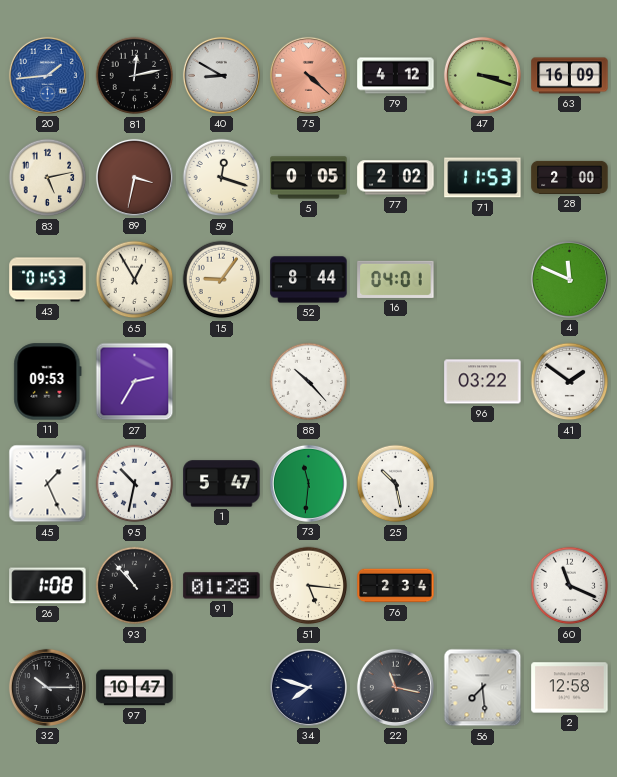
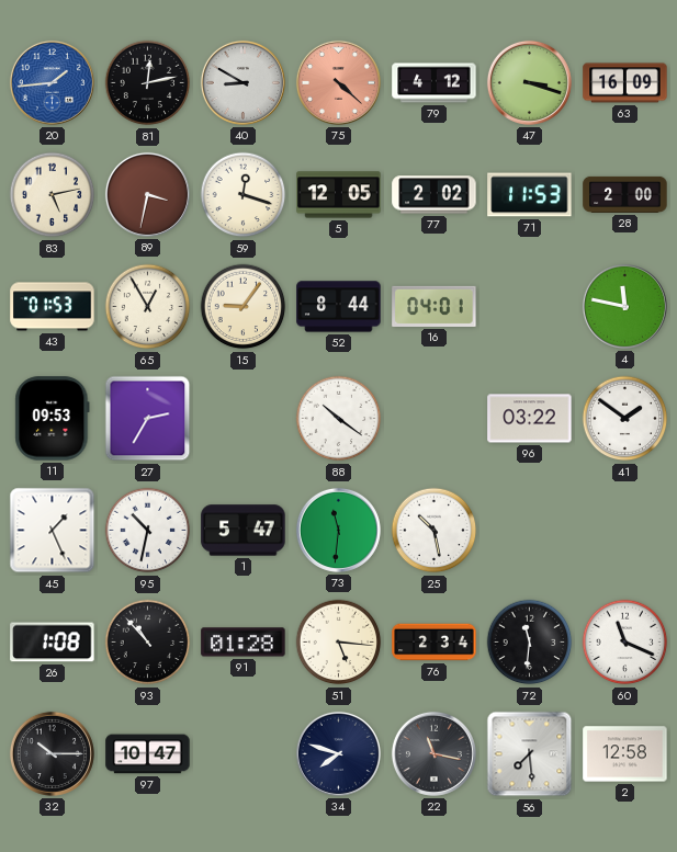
5: 0:05 -> 12:05 (339, 195)
4: 11:49 -> 11:47 (624, 306)
88: 10:23 -> 10:21 (339, 419)
72: none -> 11:31 (530, 643)
